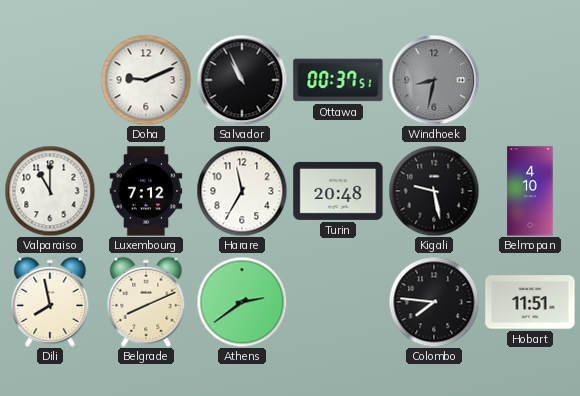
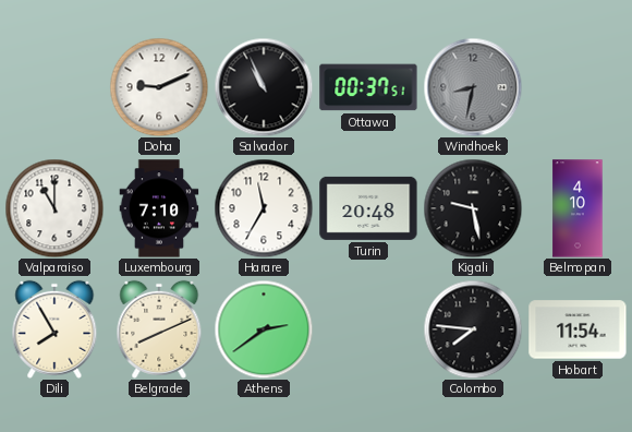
Luxembourg: 7:12 -> 7:10 (159, 208)
Dili: 7:58 -> 7:55 (54, 329)
Hobart: 11:51 -> 11:54 (578, 329)
